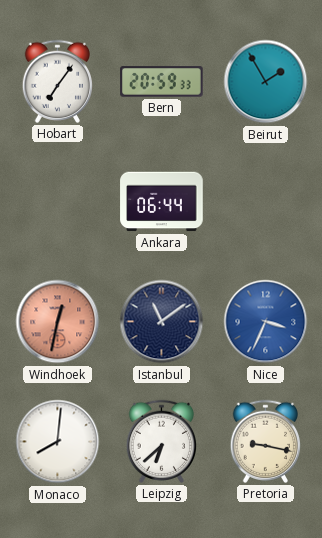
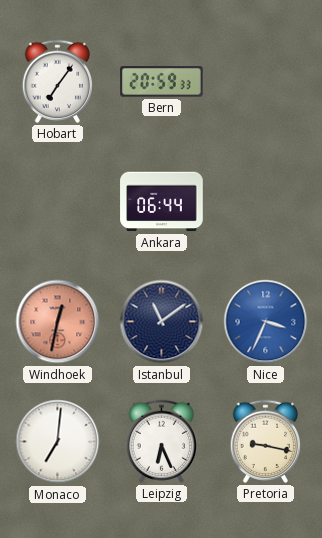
Beirut: 1:55 -> none (266, 82)
Monaco: 8:01 -> 7:01 (58, 442)
Leipzig: 6:38 -> 6:26 (161, 441)
